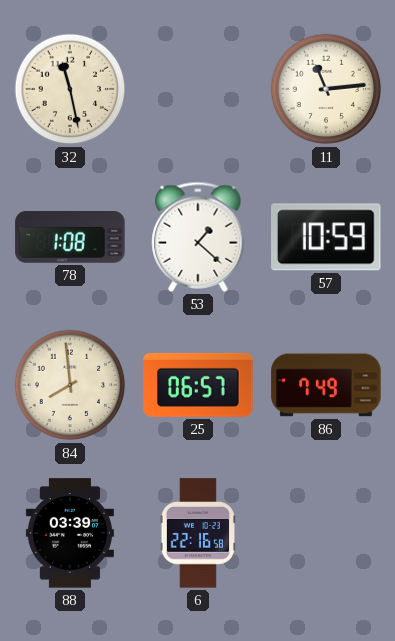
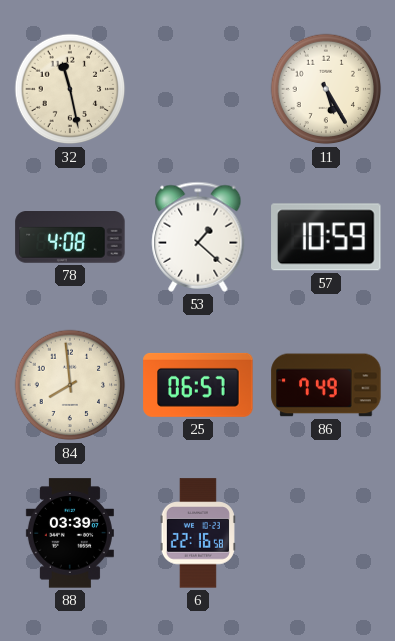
11: 11:14 -> 5:25 (326, 89)
78: 1:08 -> 4:08 (70, 238)
